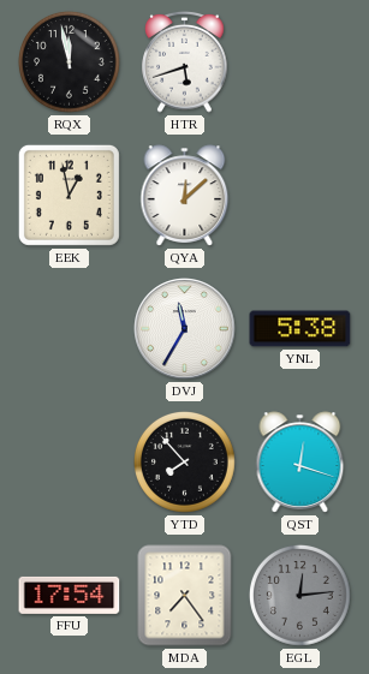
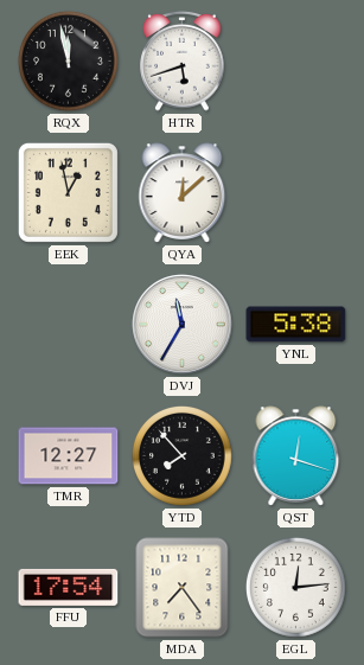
TMR: none -> 12:27 (69, 456)
EGL dial: grey -> white (295, 587)
